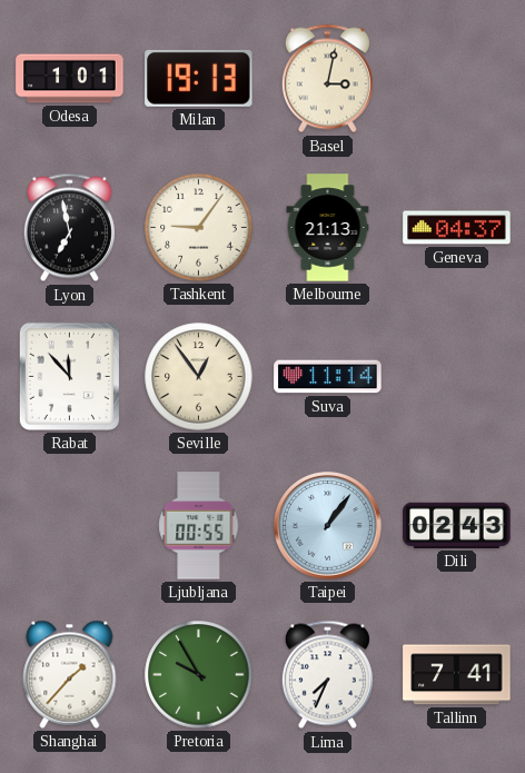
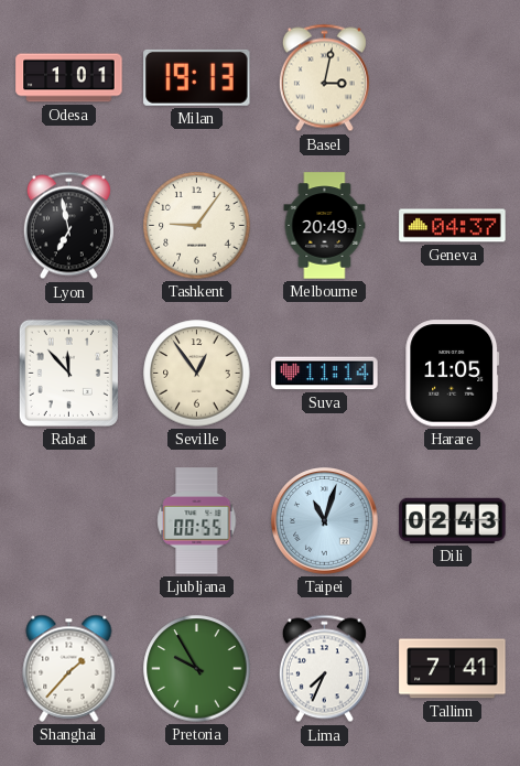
Melbourne: 21:13 -> 20:49 (325, 226)
Harare: none -> 11:05 (453, 374)
Taipei: 1:06 -> 11:03 (325, 521)
